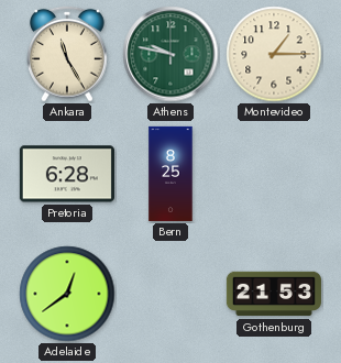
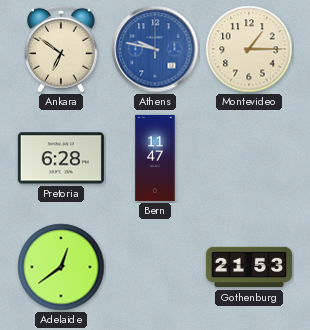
Ankara: 11:25 -> 6:51 (62, 49)
Athens dial: green -> blue (155, 49)
Bern: 8:25 -> 11:47 (155, 158)
